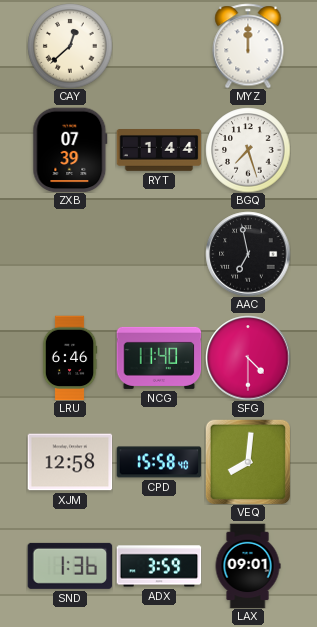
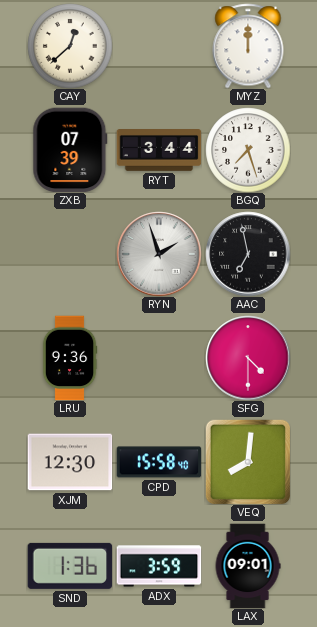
RYT: 1:44 -> 3:44 (159, 151)
RYN: none -> 1:57 (159, 254)
LRU: 6:46 -> 9:36 (70, 358)
NCG: 11:40 -> none (159, 358)
XJM: 12:58 -> 12:30 (70, 462)
